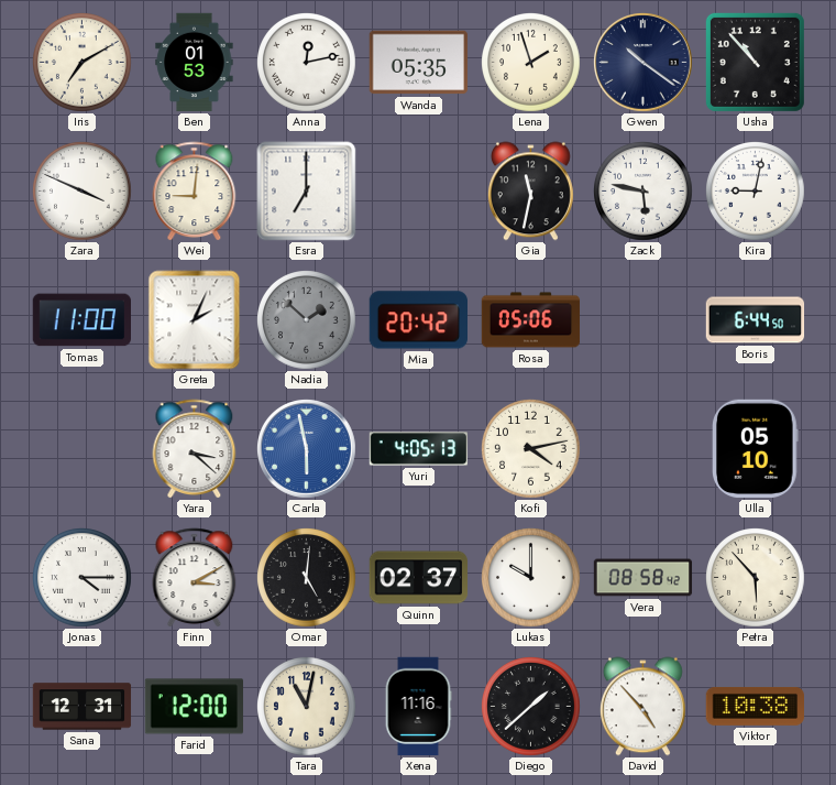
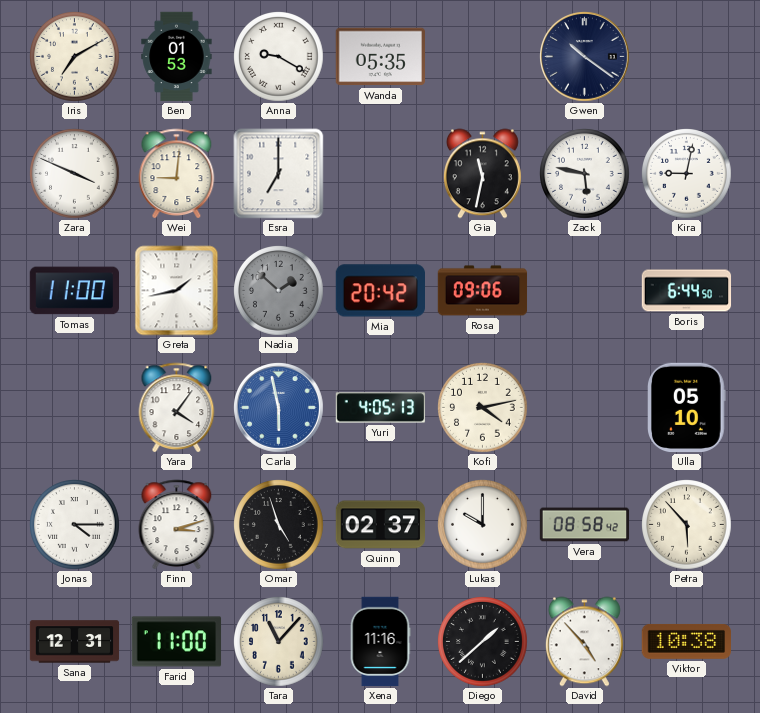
Anna: 12:13 -> 9:20 (279, 57)
Lena: 1:57 -> none (531, 63)
Usha: 10:53 -> none (755, 62)
Greta: 2:04 -> 1:43 (177, 291)
Rosa: 05:06 -> 09:06 (483, 291)
Yara: 3:22 -> 4:06 (177, 408)
Finn: 3:10 -> 3:12 (177, 525)
Omar: 5:01 -> 4:57 (279, 525)
Farid: 12:00 -> 11:00 (177, 642)
Tara: 11:02 -> 11:07 (279, 642)
